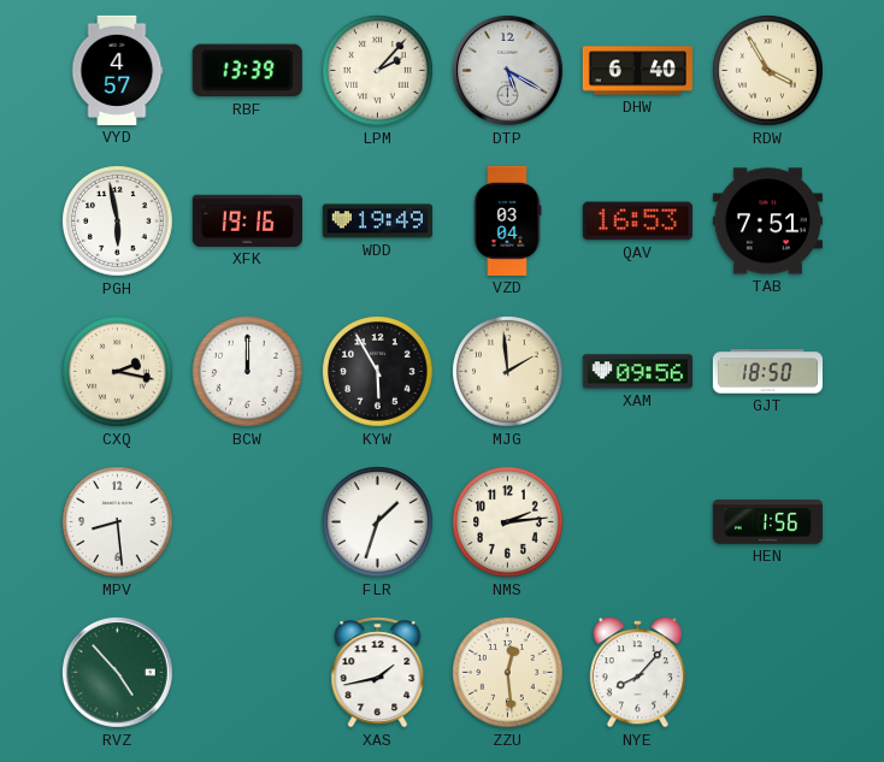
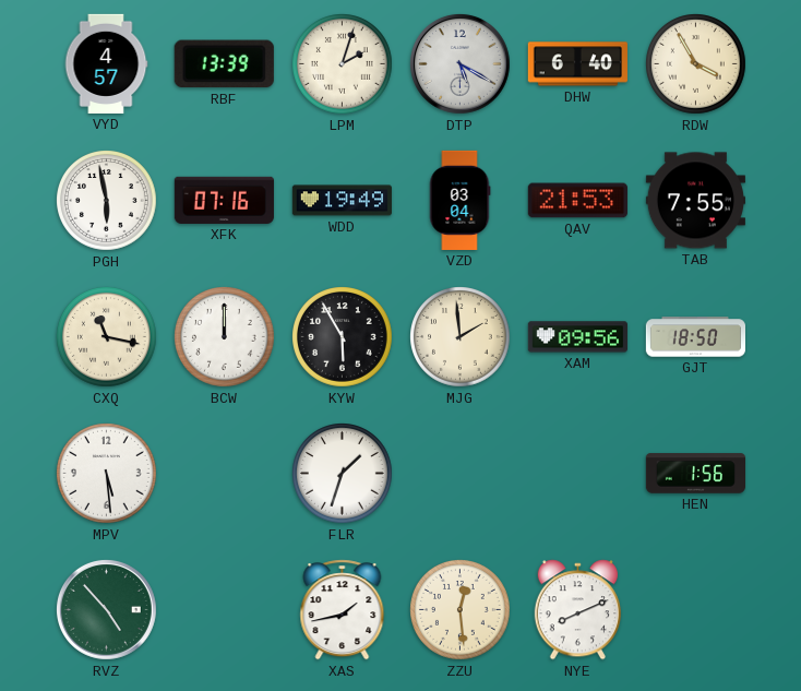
LPM: 2:07 -> 2:03 (343, 64)
XFK: 19:16 -> 07:16 (224, 200)
QAV: 16:53 -> 21:53 (577, 201)
TAB: 7:51 -> 7:55 (695, 201)
CXQ: 2:17 -> 11:17 (107, 337)
MPV: 8:29 -> 5:29 (107, 474)
NMS: 2:14 -> none (508, 522)
NYE: 8:07 -> 8:11 (577, 610)
